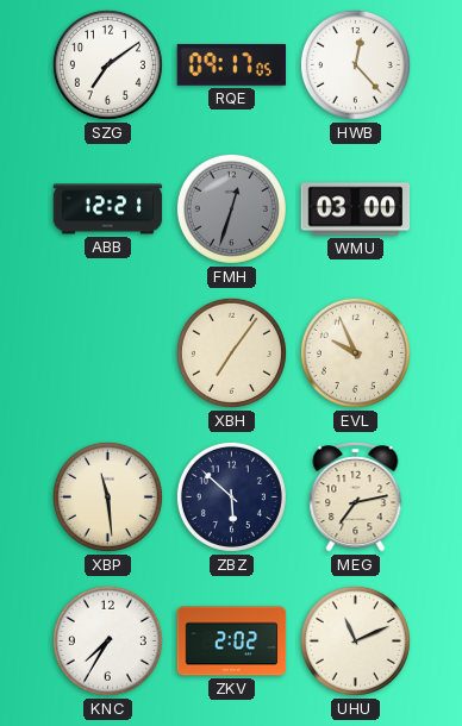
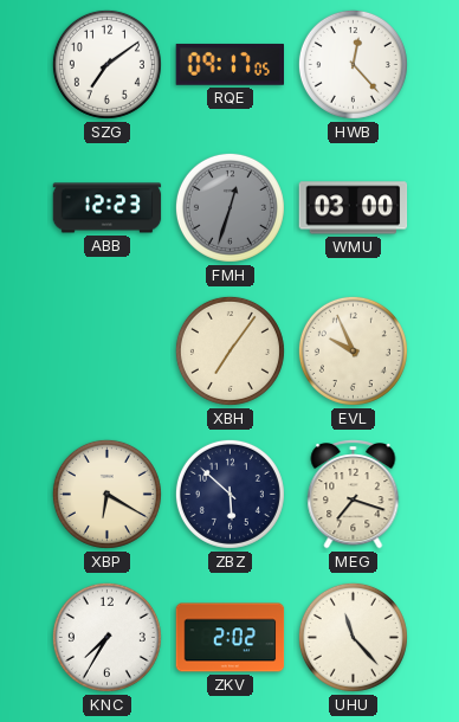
ABB: 12:21 -> 12:23 (108, 208)
XBP: 11:29 -> 6:20 (106, 494)
MEG: 7:13 -> 7:18 (354, 495)
UHU: 11:11 -> 11:23 (353, 637)
